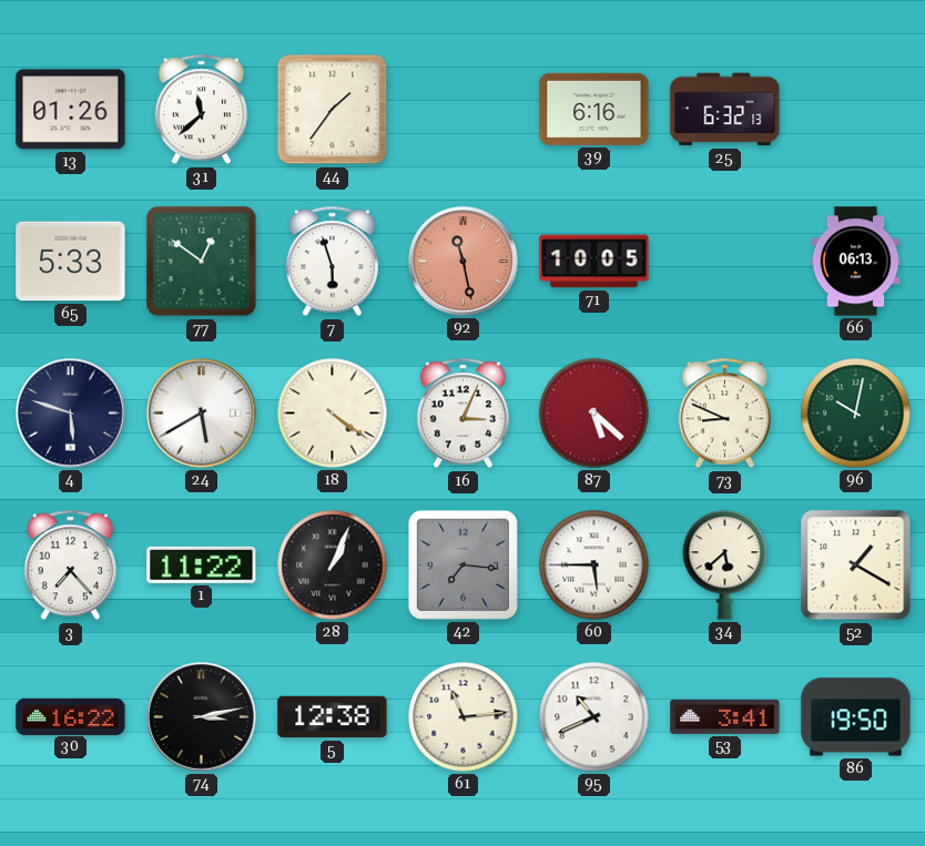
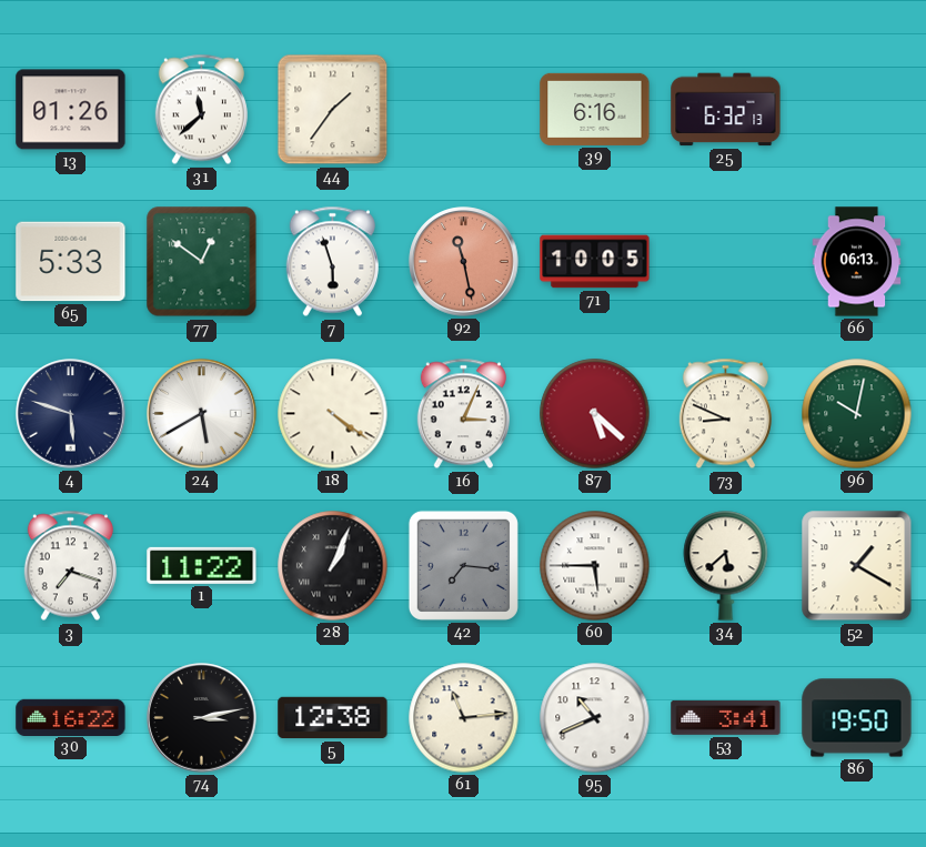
3: 7:23 -> 7:18 (70, 566)
